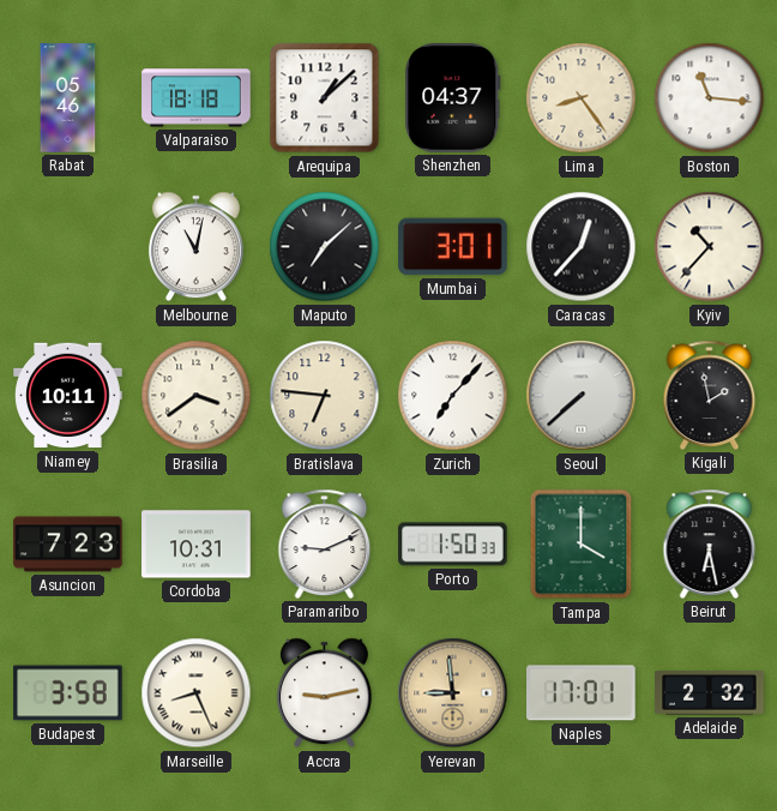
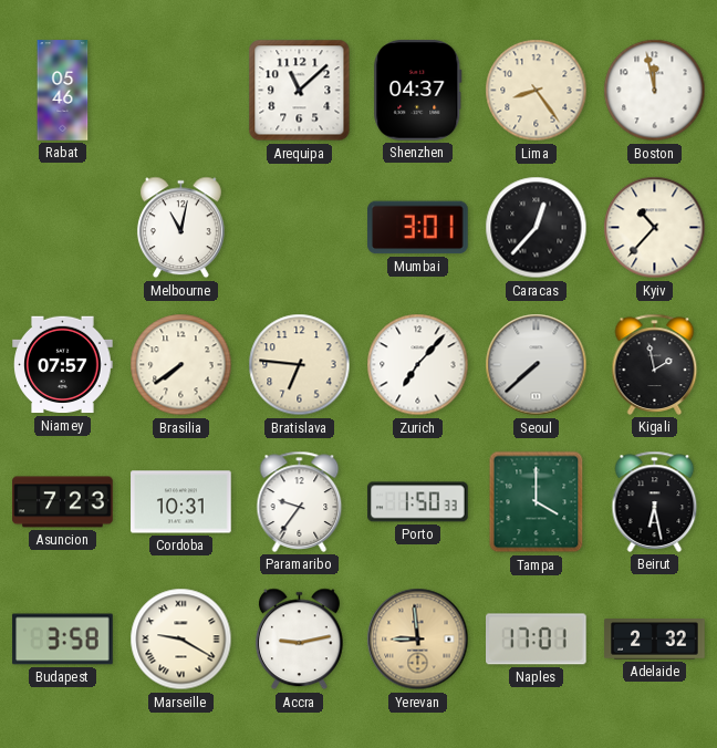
Valparaiso: 18:18 -> none (197, 98)
Arequipa: 1:08 -> 11:08 (300, 91)
Boston: 11:16 -> 11:58 (655, 91)
Maputo: 7:08 -> none (325, 247)
Niamey: 10:11 -> 07:57 (63, 365)
Brasilia: 3:39 -> 7:39 (181, 365)
Paramaribo: 9:11 -> 9:36 (300, 501)
Marseille: 8:26 -> 9:20 (181, 640)
